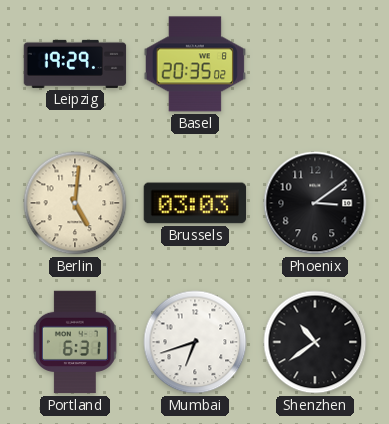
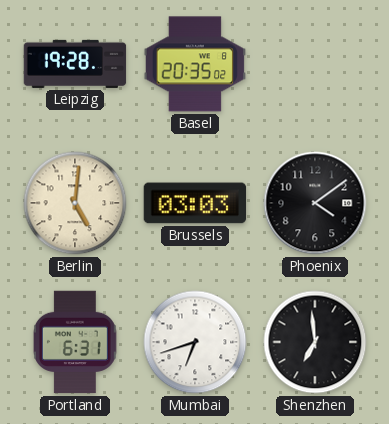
Leipzig: 19:29 -> 19:28 (75, 64)
Phoenix: 3:09 -> 4:09 (315, 203)
Shenzhen: 10:39 -> 6:59 (315, 342)
